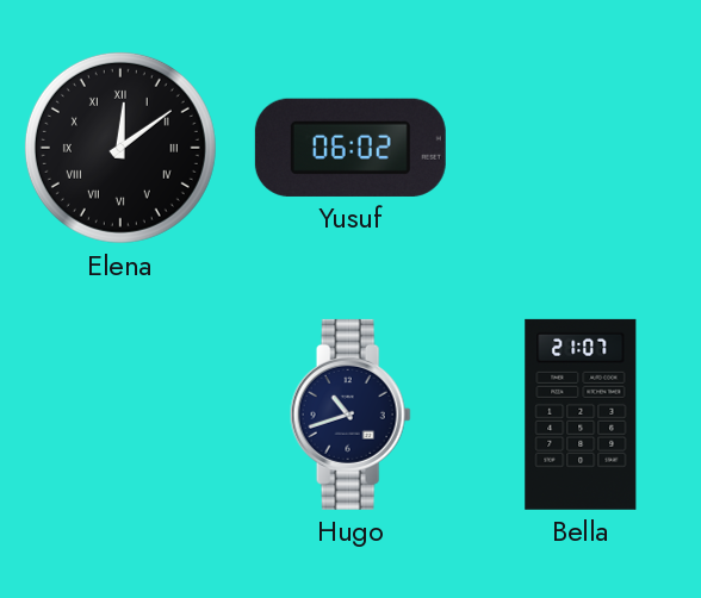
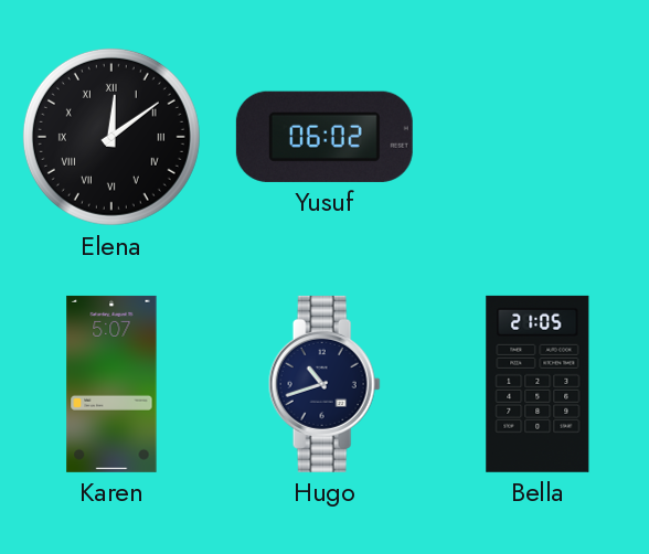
Karen: none -> 5:07 (111, 384)
Bella: 21:07 -> 21:05 (538, 384)
